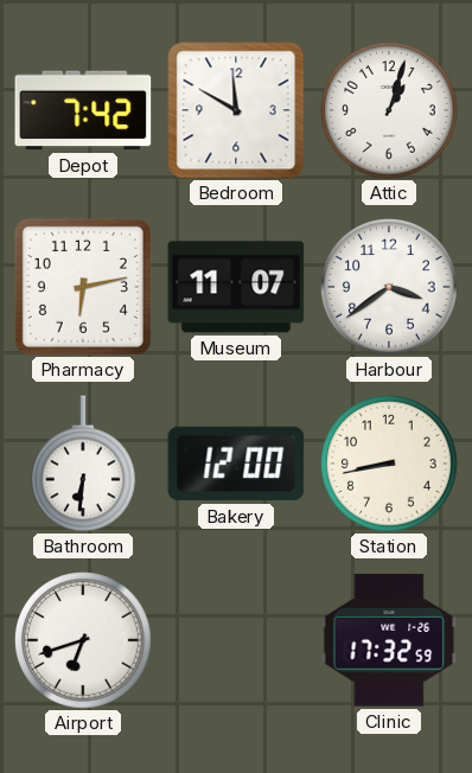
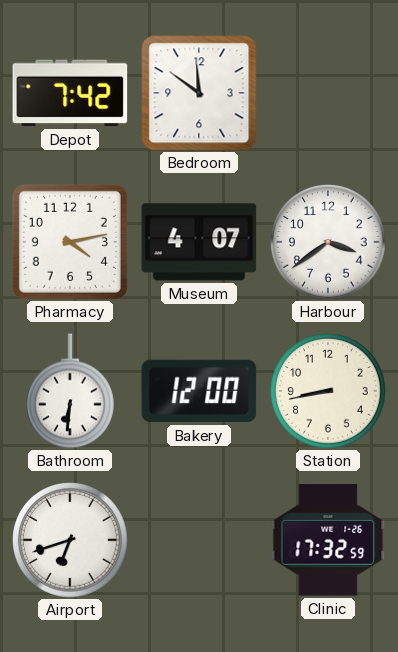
Bedroom: 11:50 -> 11:51 (199, 93)
Attic: 1:03 -> none (389, 110)
Pharmacy: 6:13 -> 4:13 (70, 242)
Museum: 11:07 -> 4:07 (199, 242)
